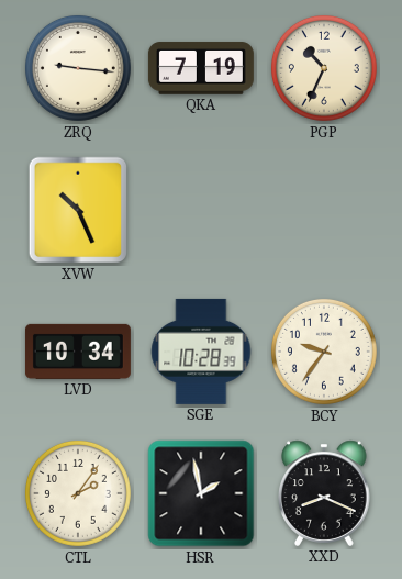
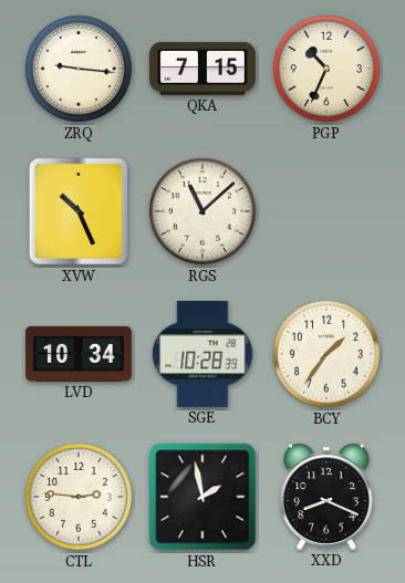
QKA: 7:19 -> 7:15 (202, 69)
RGS: none -> 11:08 (202, 211)
BCY: 9:36 -> 1:36 (326, 354)
CTL: 2:06 -> 2:46 (79, 497)
